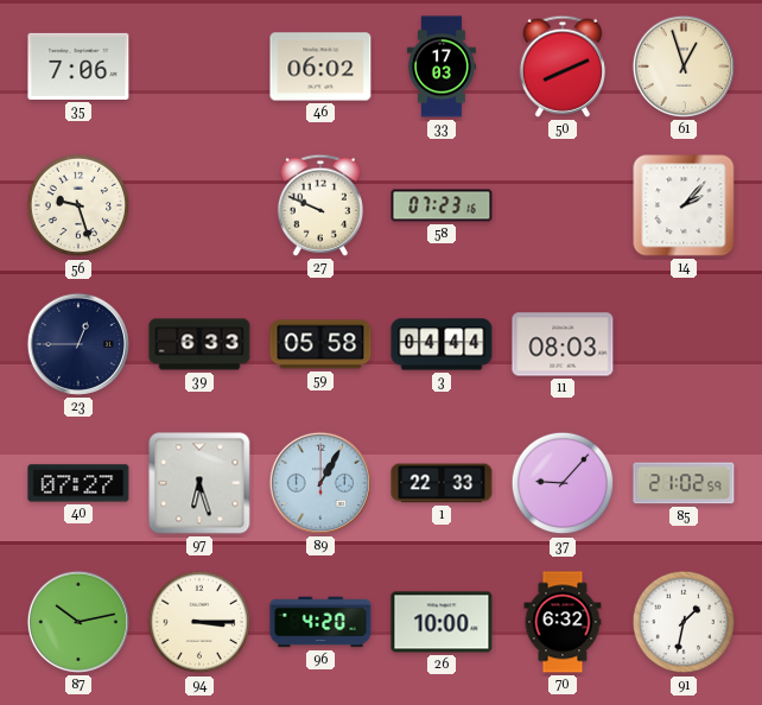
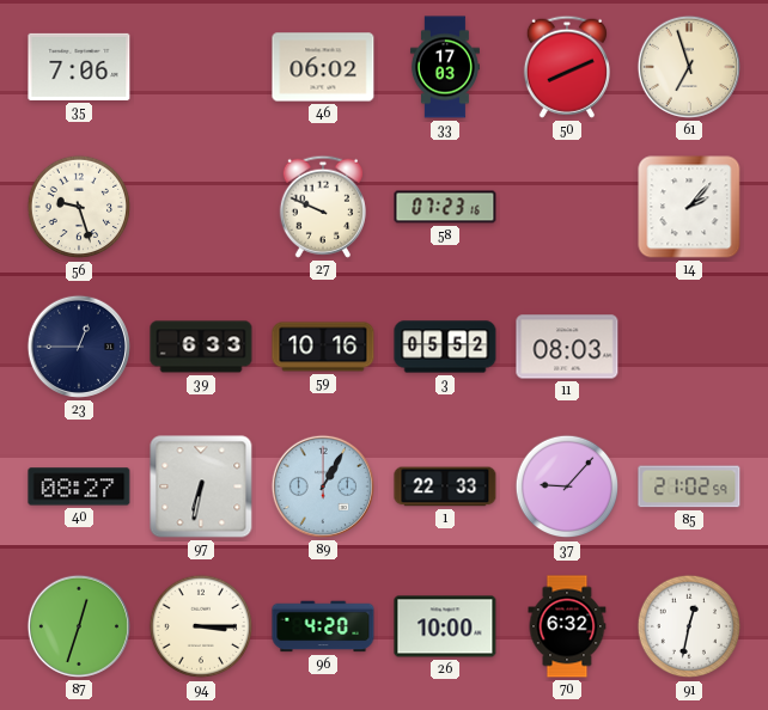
61: 12:57 -> 6:57 (689, 67)
59: 05:58 -> 10:16 (323, 347)
3: 04:44 -> 05:52 (445, 347)
40: 07:27 -> 08:27 (79, 486)
97: 6:27 -> 6:32 (201, 486)
87: 10:13 -> 12:33 (79, 626)
91: 1:32 -> 12:32 (689, 626)
